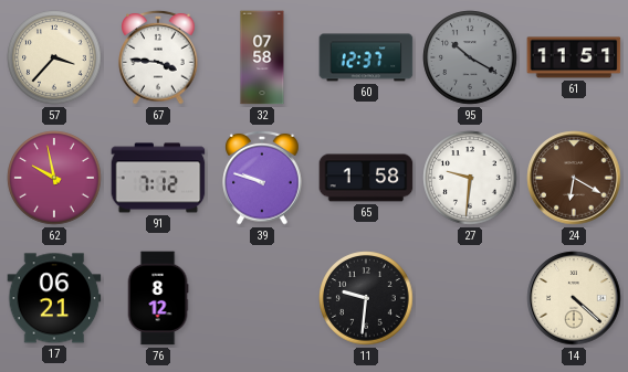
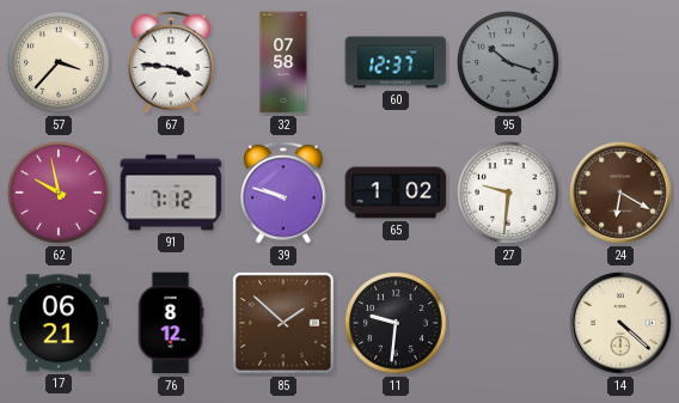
95: 10:20 -> 10:18 (508, 62)
61: 11:51 -> none (574, 57)
65: 1:58 -> 1:02 (396, 193)
85: none -> 1:52 (283, 323)
